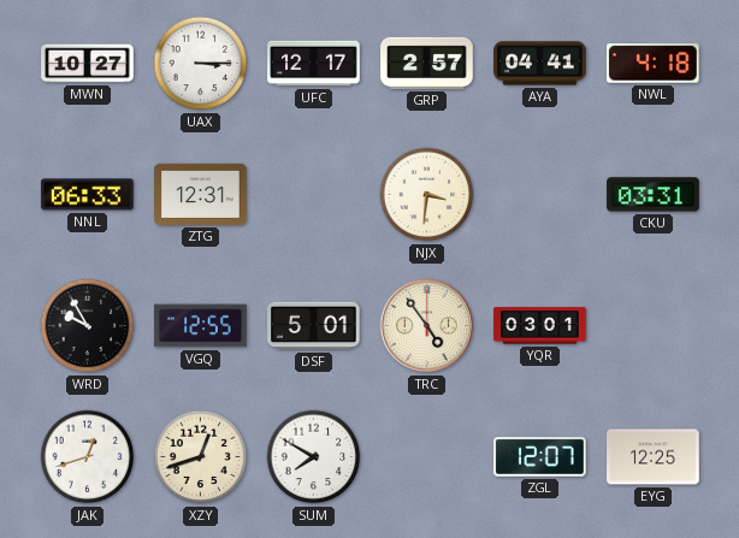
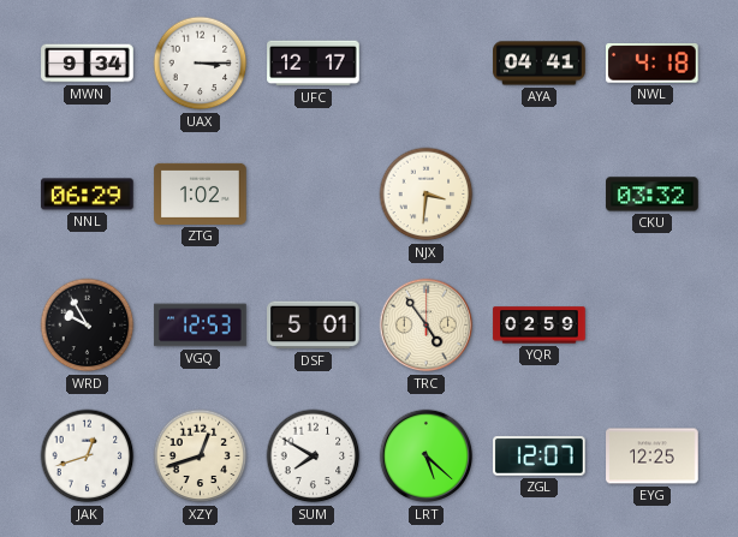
MWN: 10:27 -> 9:34 (88, 64)
GRP: 2:57 -> none (427, 63)
NNL: 06:33 -> 06:29 (88, 195)
ZTG: 12:31 -> 1:02 (201, 193)
CKU: 03:31 -> 03:32 (653, 195)
VGQ: 12:55 -> 12:53 (201, 326)
YQR: 03:01 -> 02:59 (540, 326)
LRT: none -> 5:22 (427, 457)
